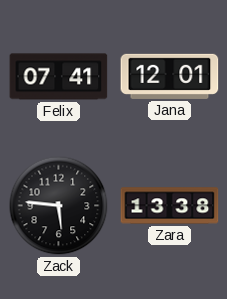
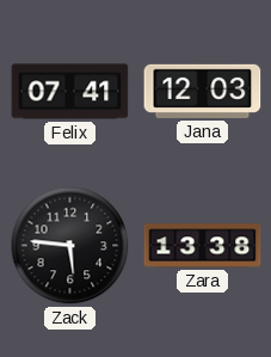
Jana: 12:01 -> 12:03 (203, 91)
